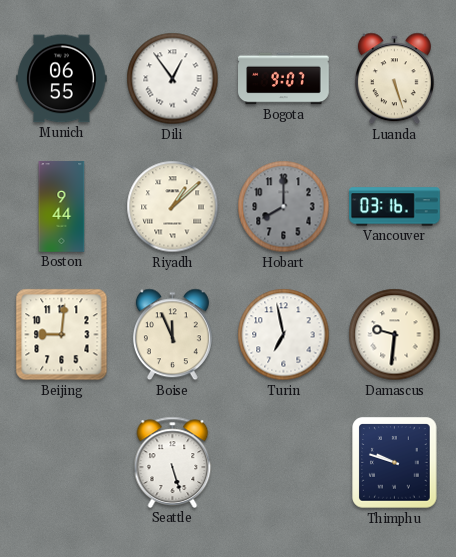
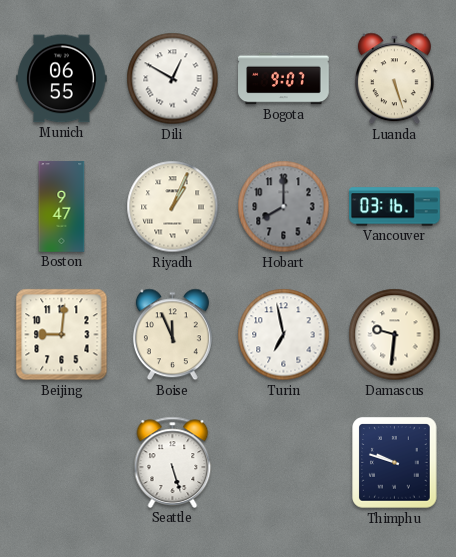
Dili: 12:54 -> 12:50 (173, 79)
Boston: 9:44 -> 9:47 (62, 207)
Riyadh: 1:08 -> 1:04 (173, 207)
